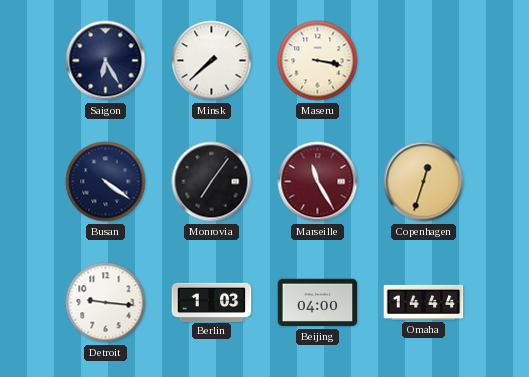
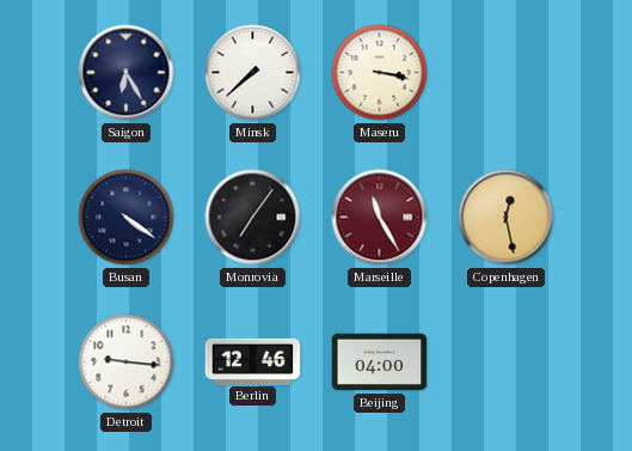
Copenhagen: 12:33 -> 12:28 (507, 218)
Berlin: 1:03 -> 12:46 (253, 361)
Omaha: 14:44 -> none (424, 302)
